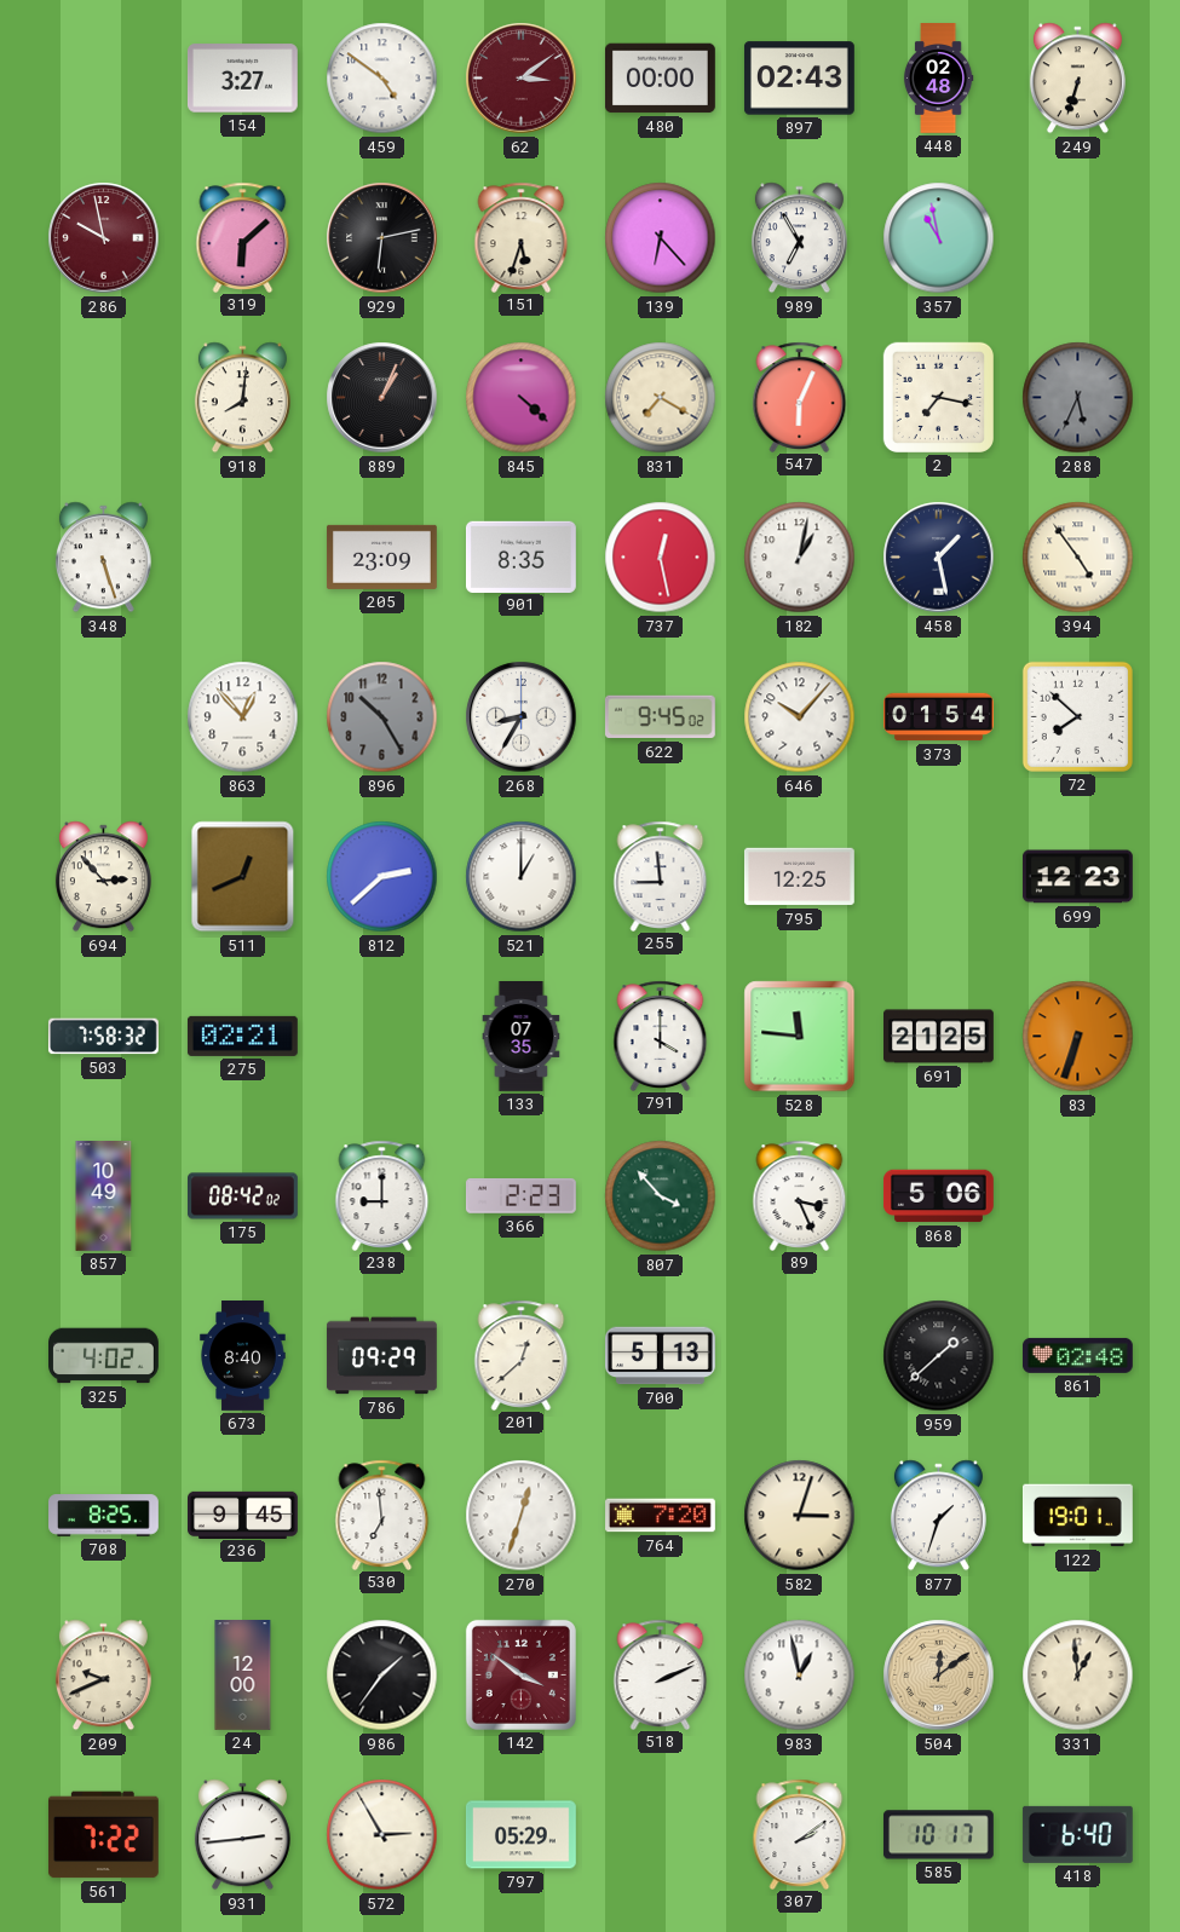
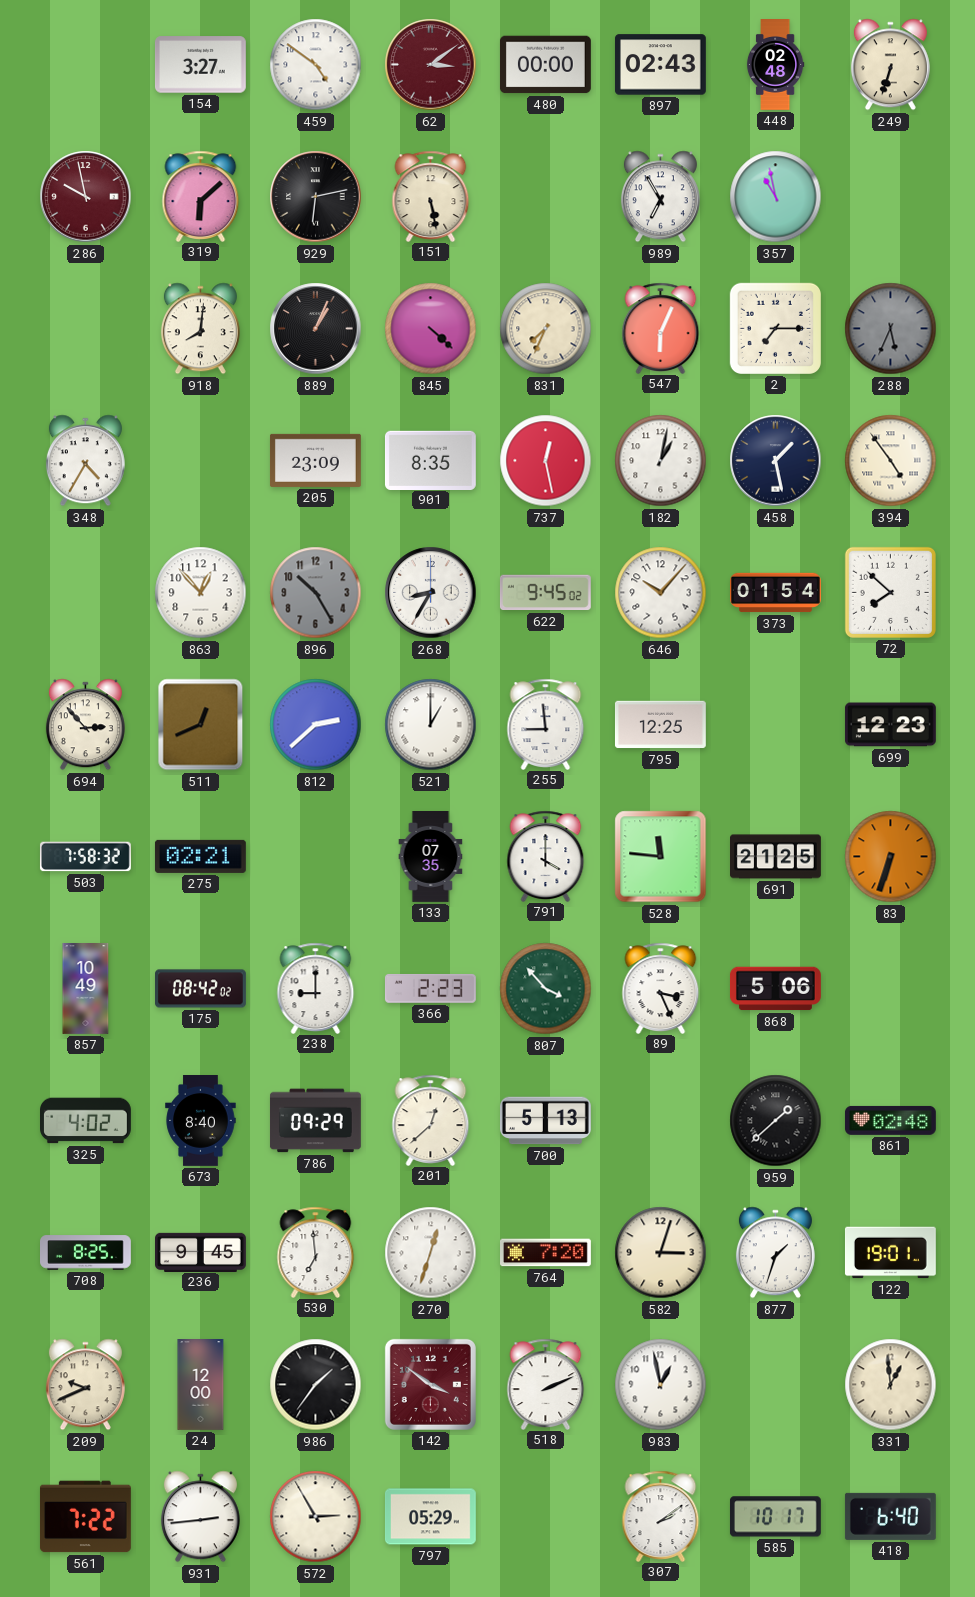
151: 5:33 -> 5:28 (431, 196)
139: 6:23 -> none (661, 238)
831: 7:20 -> 7:34 (546, 329)
2: 7:17 -> 7:15 (775, 328)
348: 5:27 -> 4:35 (85, 461)
504: 12:09 -> none (939, 1676)
